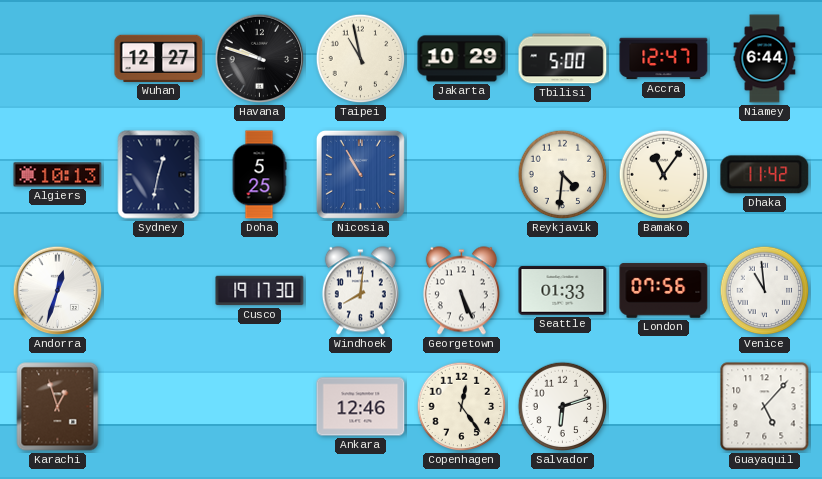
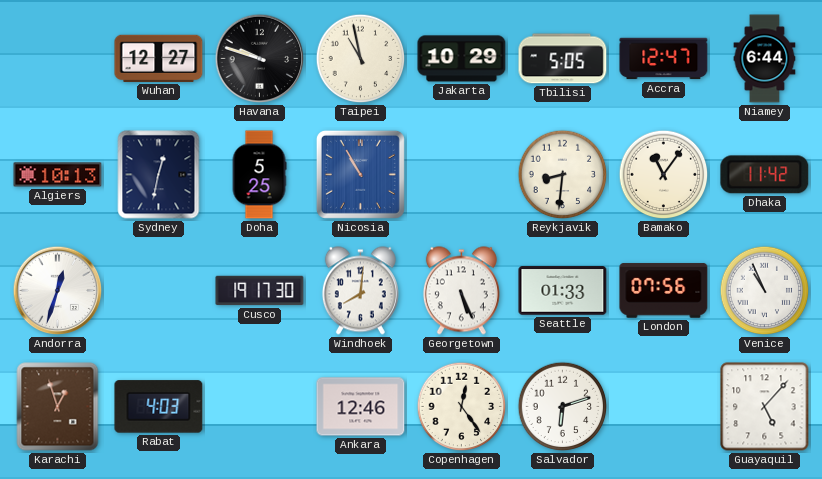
Tbilisi: 5:00 -> 5:05 (563, 59)
Reykjavik: 4:31 -> 8:31 (563, 175)
Venice: 10:59 -> 10:56 (765, 291)
Rabat: none -> 4:03 (159, 407)
